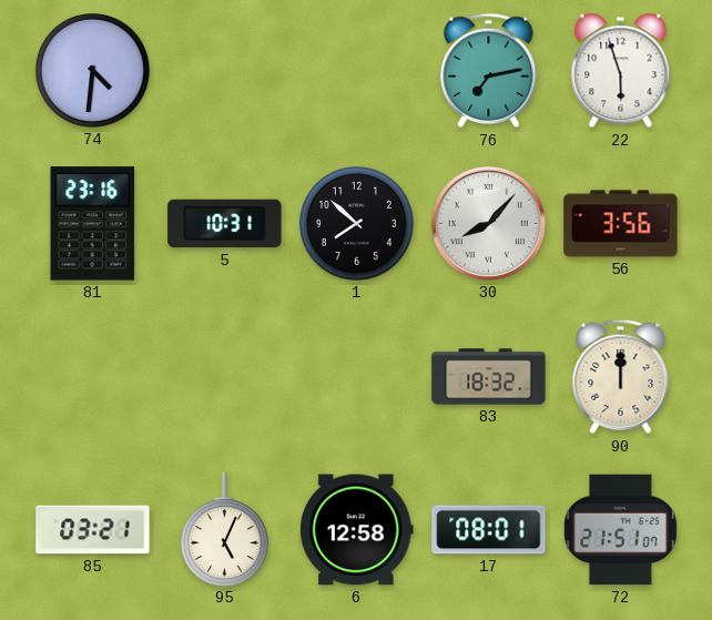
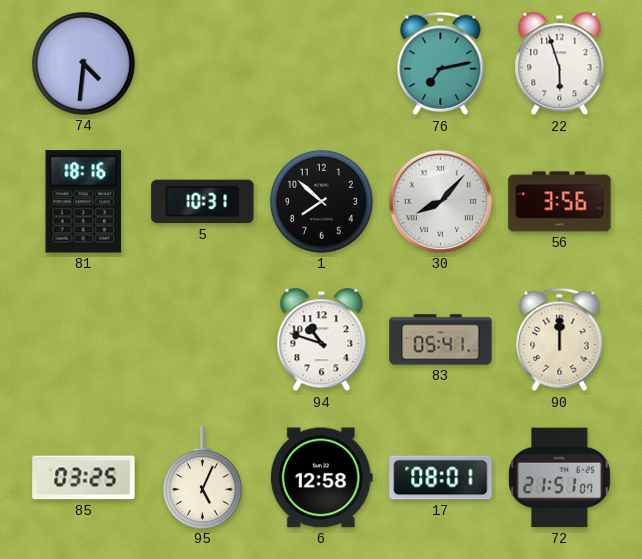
81: 23:16 -> 18:16 (84, 202)
94: none -> 10:48 (322, 340)
83: 18:32 -> 05:41 (441, 340)
85: 03:21 -> 03:25 (84, 478)
